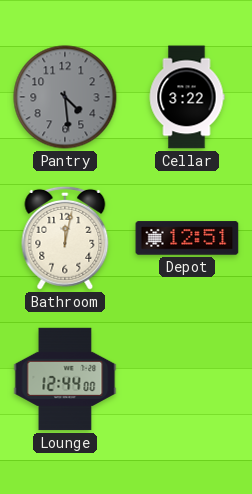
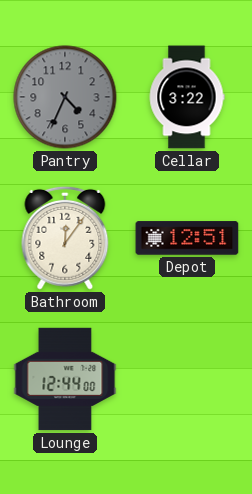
Pantry: 4:29 -> 4:34 (65, 97)
Bathroom: 12:02 -> 12:06 (65, 238)
